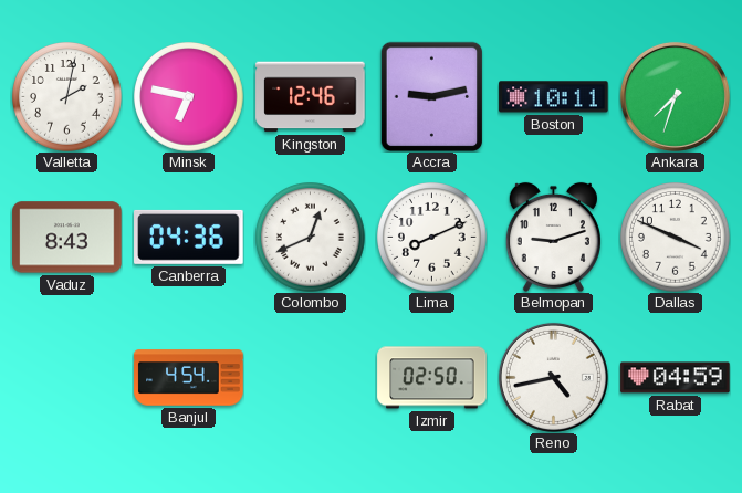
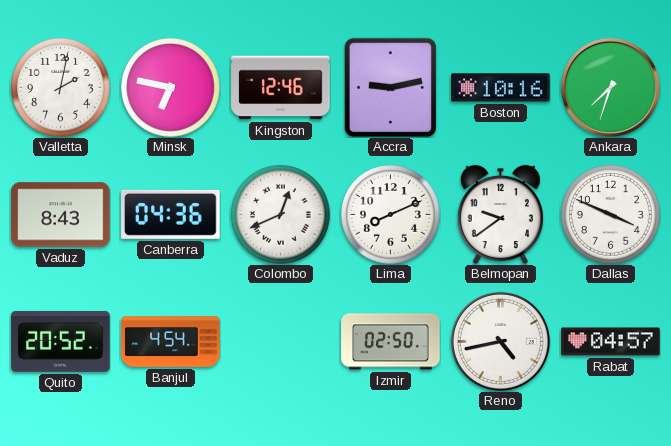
Boston: 10:11 -> 10:16 (501, 88)
Belmopan: 9:12 -> 9:39 (500, 214)
Quito: none -> 20:52 (61, 341)
Rabat: 04:59 -> 04:57 (611, 342)
